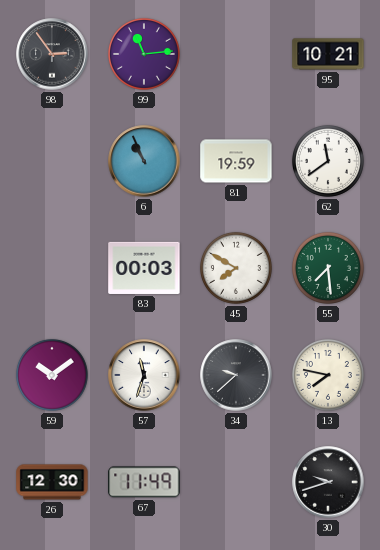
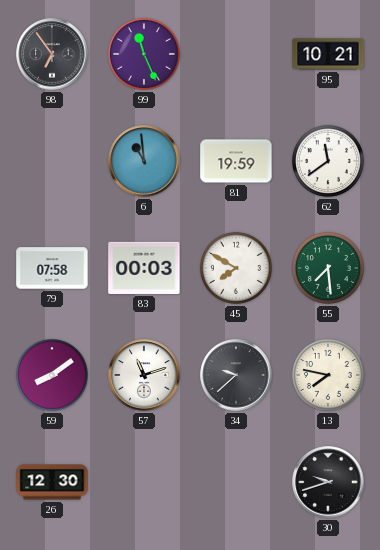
98: 2:54 -> 6:54 (52, 54)
99: 11:14 -> 11:26 (144, 54)
6: 10:56 -> 10:59 (144, 161)
79: none -> 07:58 (52, 268)
59: 10:09 -> 8:09 (52, 375)
57: 11:33 -> 11:12 (144, 375)
67: 11:49 -> none (144, 482)
